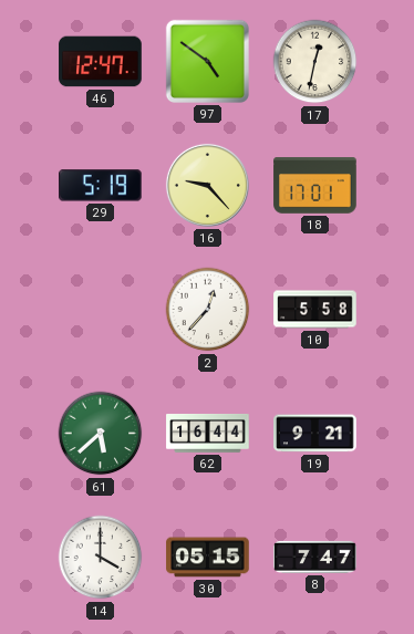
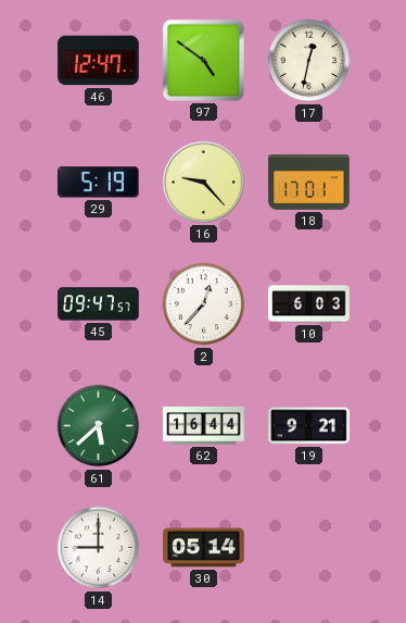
45: none -> 09:47 (99, 304)
10: 5:58 -> 6:03 (309, 304)
14: 4:00 -> 9:00 (99, 548)
30: 05:15 -> 05:14 (204, 548)
8: 7:47 -> none (315, 557)
